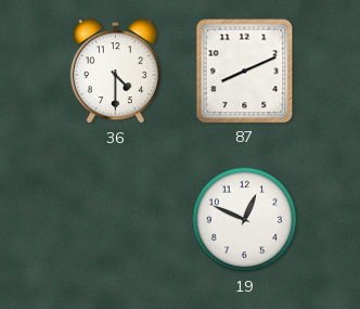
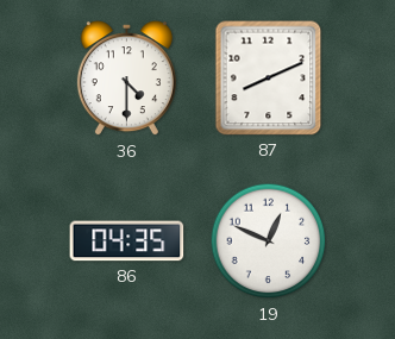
86: none -> 04:35 (127, 241)
